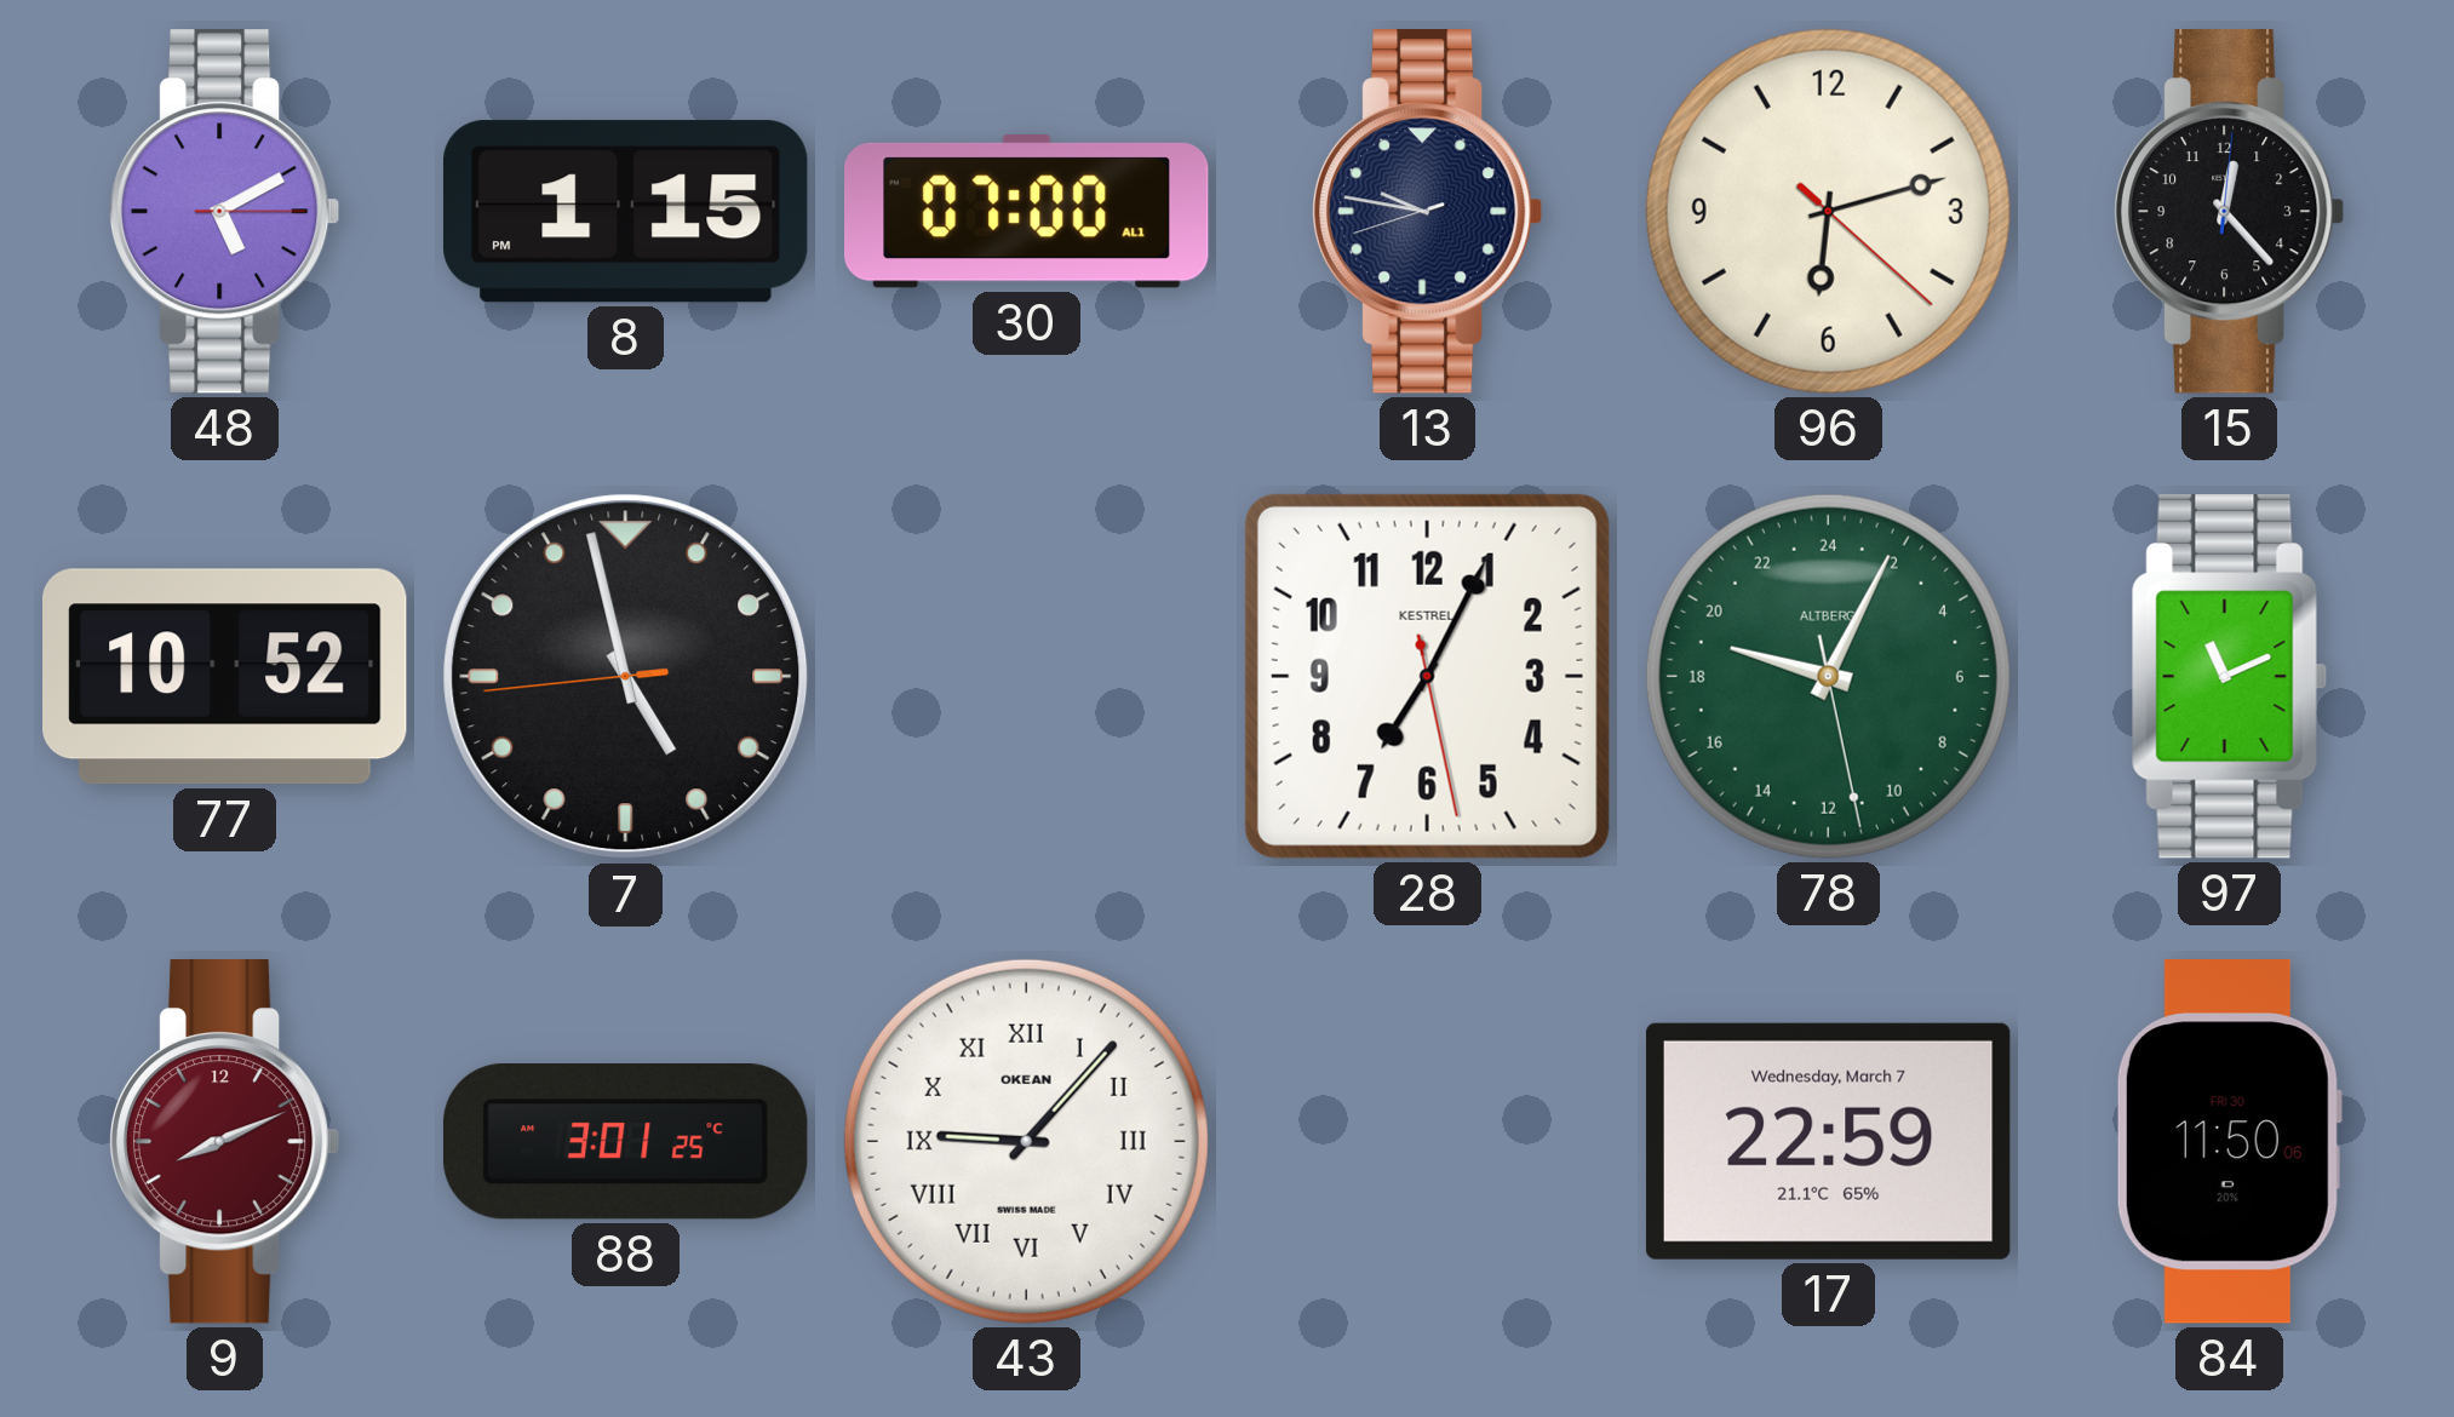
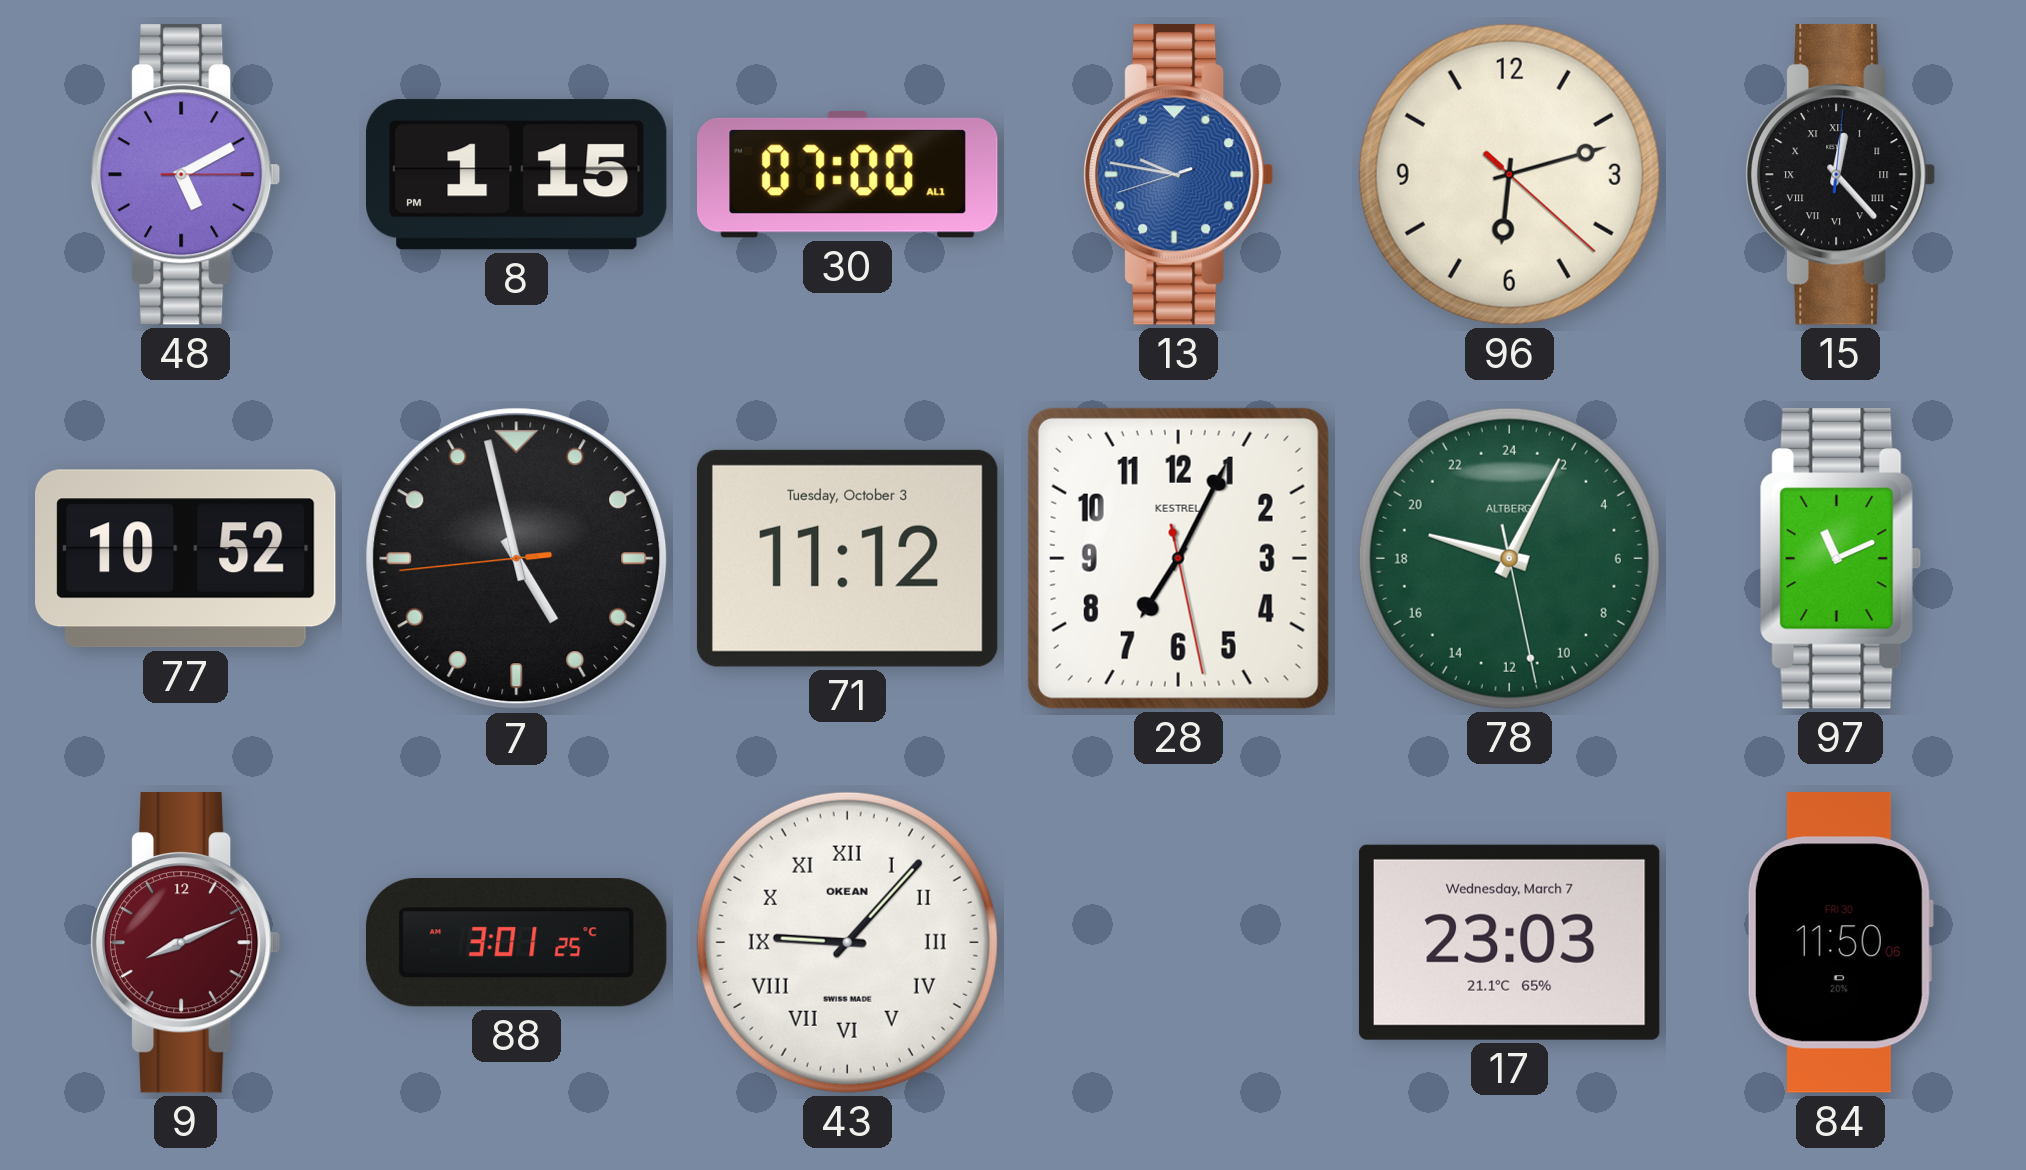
13 dial: navy -> blue (1178, 175)
15 numerals: Arabic -> Roman (1840, 175)
71: none -> 11:12 (847, 558)
17: 22:59 -> 23:03 (1509, 942)
